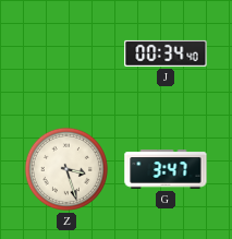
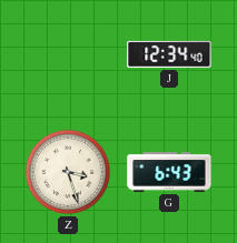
J: 00:34 -> 12:34 (169, 54)
G: 3:47 -> 6:43 (169, 172)
